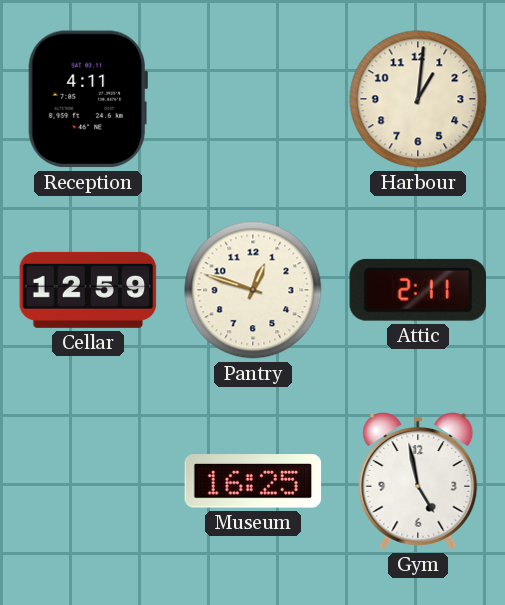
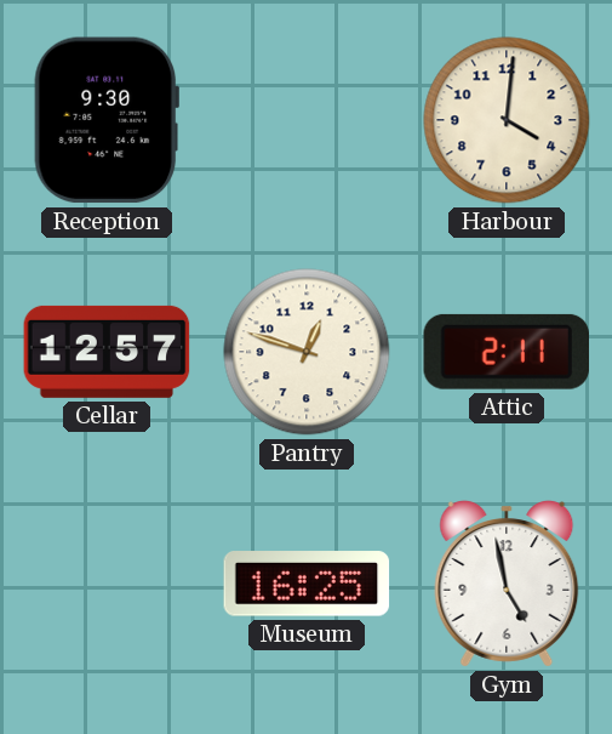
Reception: 4:11 -> 9:30 (105, 120)
Harbour: 1:01 -> 4:01 (507, 120)
Cellar: 12:59 -> 12:57 (107, 352)
